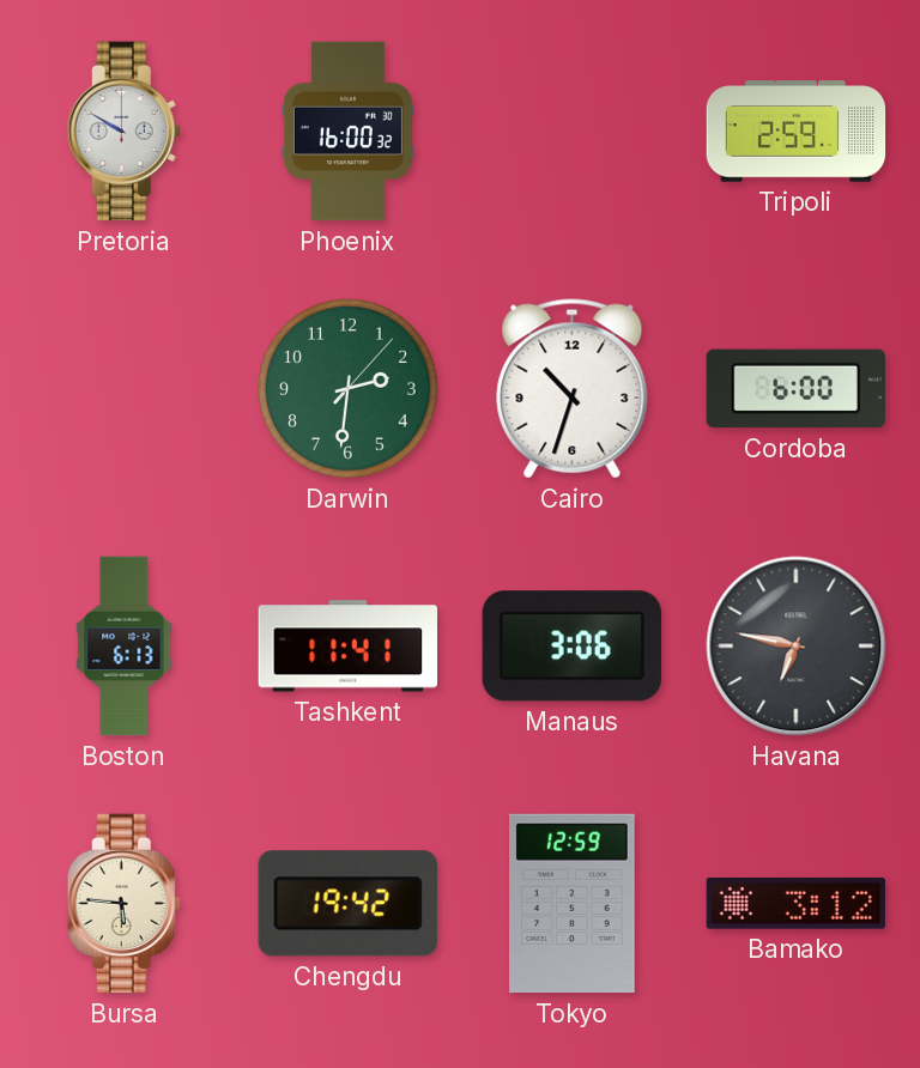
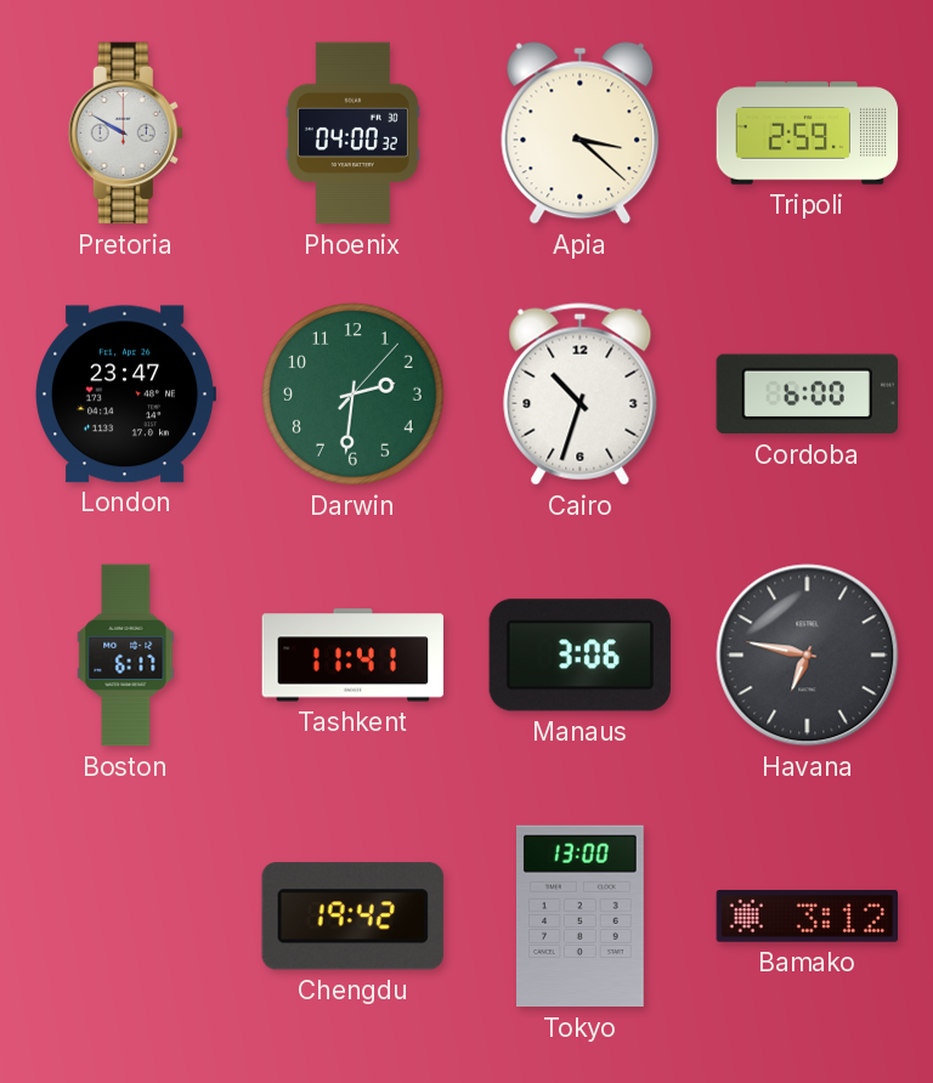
Phoenix: 16:00 -> 04:00 (352, 134)
Apia: none -> 3:22 (581, 134)
London: none -> 23:47 (125, 395)
Boston: 6:13 -> 6:17 (126, 656)
Bursa: 5:46 -> none (123, 904)
Tokyo: 12:59 -> 13:00 (581, 917)
